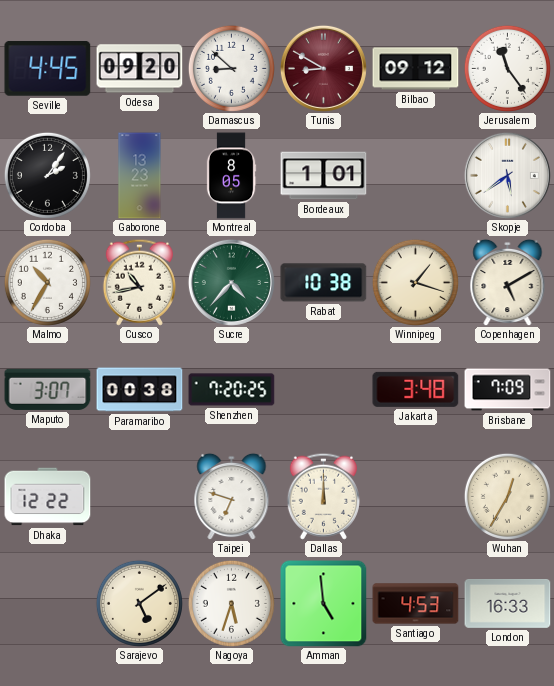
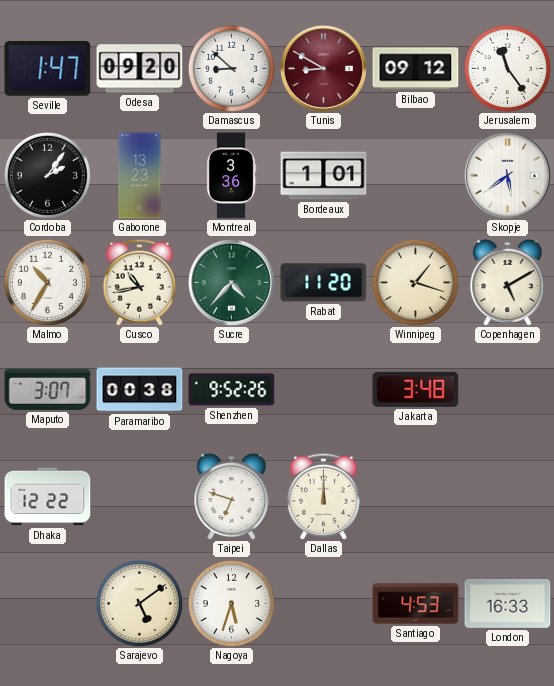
Seville: 4:45 -> 1:47 (48, 69)
Montreal: 8:05 -> 3:36 (231, 176)
Rabat: 10:38 -> 11:20 (324, 283)
Shenzhen: 7:20 -> 9:52 (232, 390)
Brisbane: 7:09 -> none (508, 390)
Wuhan: 12:35 -> none (507, 496)
Amman: 4:59 -> none (324, 604)
